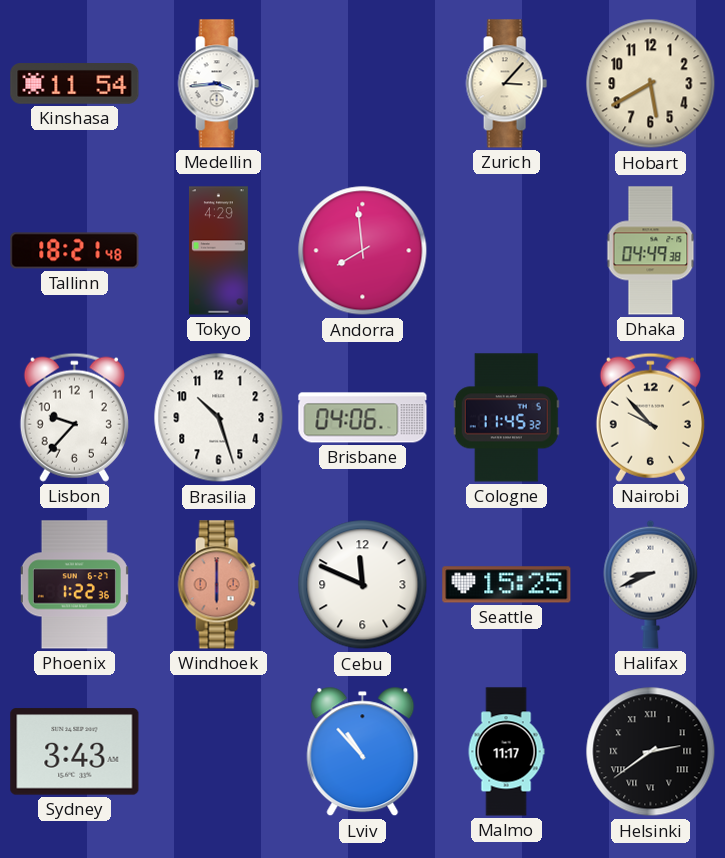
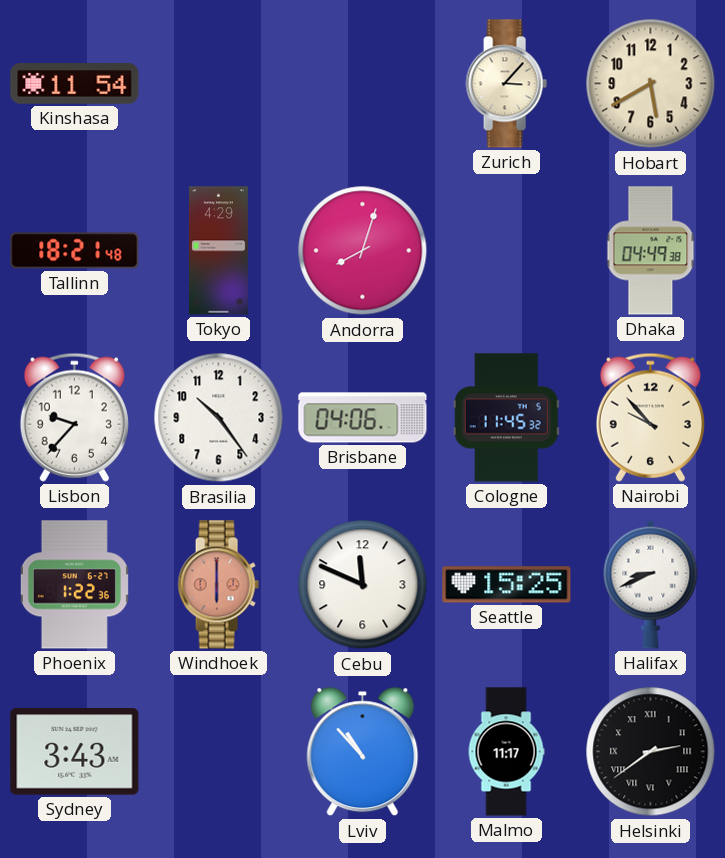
Medellin: 3:44 -> none (218, 84)
Andorra: 7:59 -> 8:03 (363, 251)
Brasilia: 10:27 -> 10:24 (219, 418)
